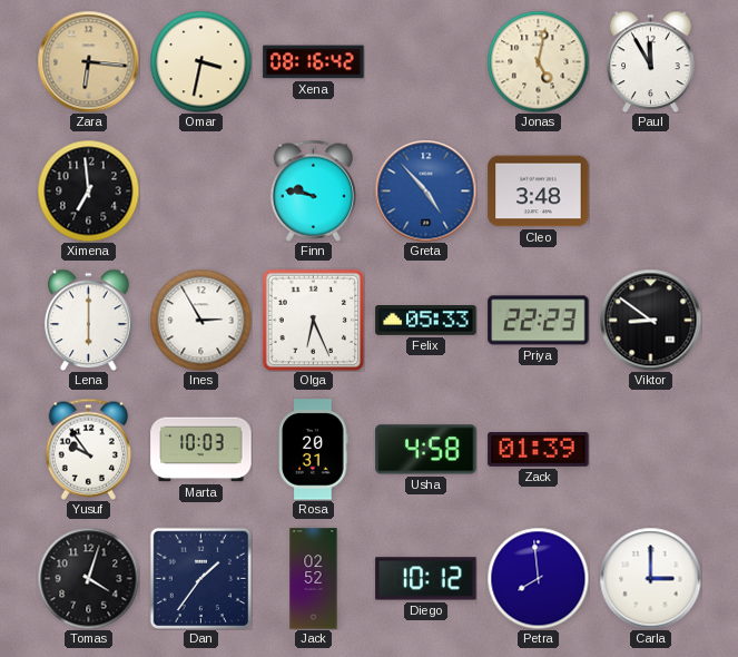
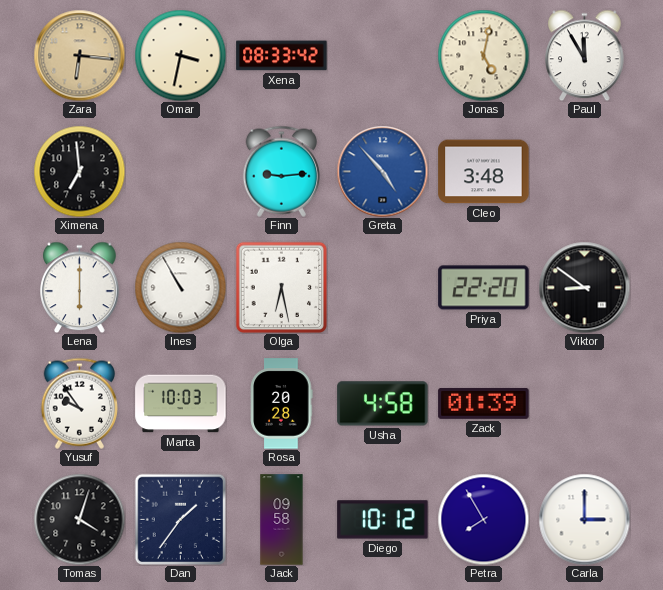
Xena: 08:16 -> 08:33 (282, 56)
Finn: 9:47 -> 9:14 (281, 171)
Ines: 2:55 -> 10:55 (180, 287)
Olga: 6:26 -> 6:28 (281, 287)
Felix: 05:33 -> none (426, 321)
Priya: 22:23 -> 22:20 (484, 288)
Rosa: 20:31 -> 20:28 (282, 404)
Jack: 02:52 -> 09:58 (282, 520)
Petra: 7:59 -> 7:55 (483, 519)
